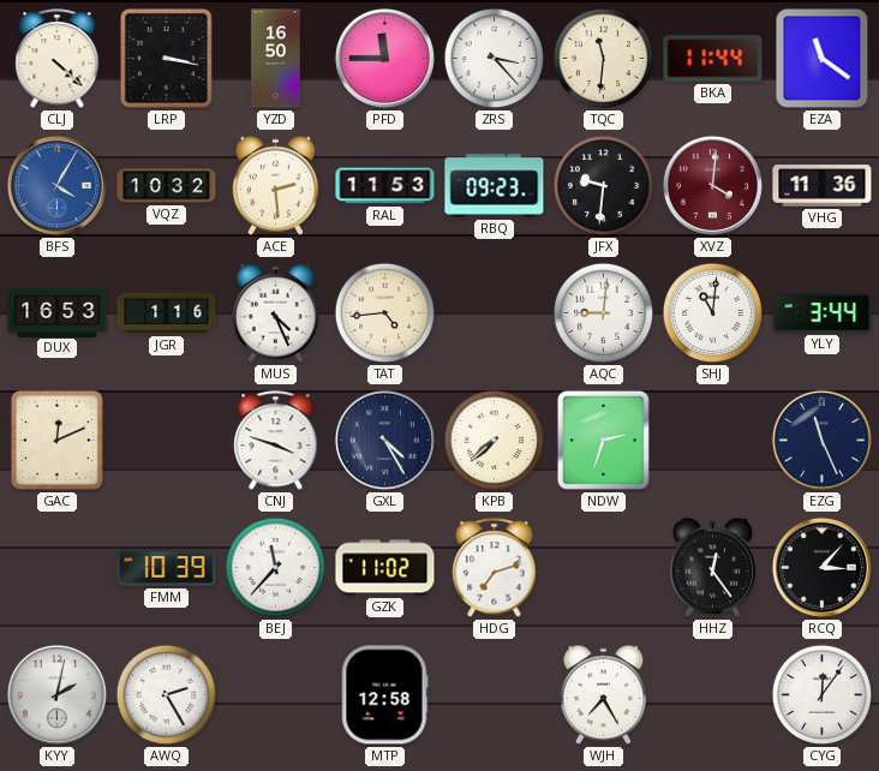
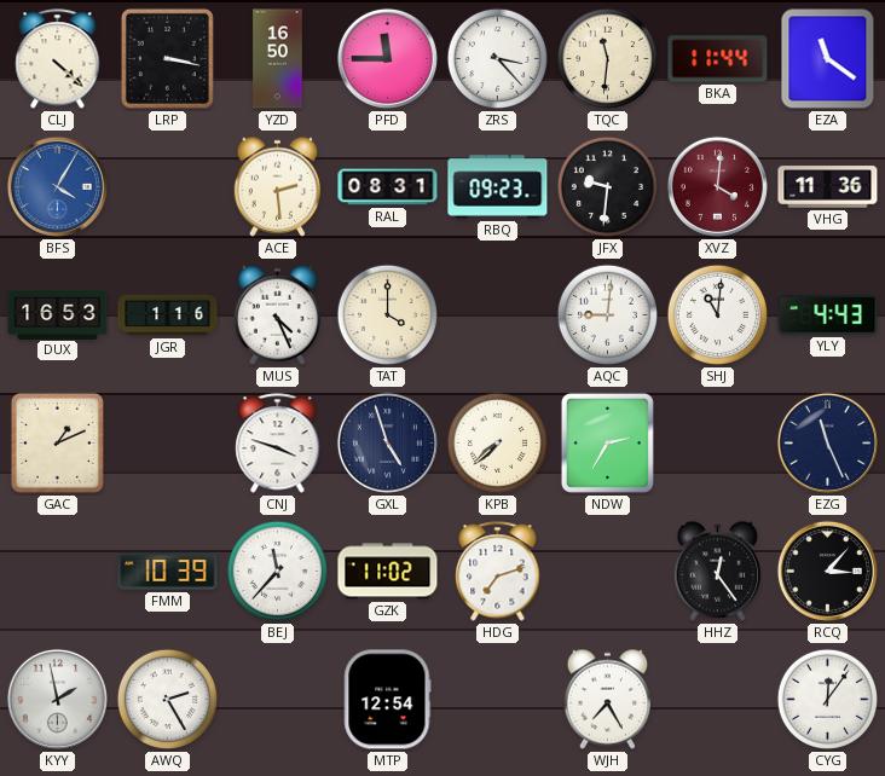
VQZ: 10:32 -> none (167, 186)
RAL: 11:53 -> 08:31 (388, 187)
TAT: 4:44 -> 4:00 (387, 314)
YLY: 3:44 -> 4:43 (828, 315)
GAC: 12:11 -> 1:11 (57, 442)
GXL: 4:25 -> 4:57 (387, 442)
NDW: 2:33 -> 2:35 (607, 442)
KYY: 2:02 -> 1:58 (57, 699)
MTP: 12:58 -> 12:54 (387, 700)
